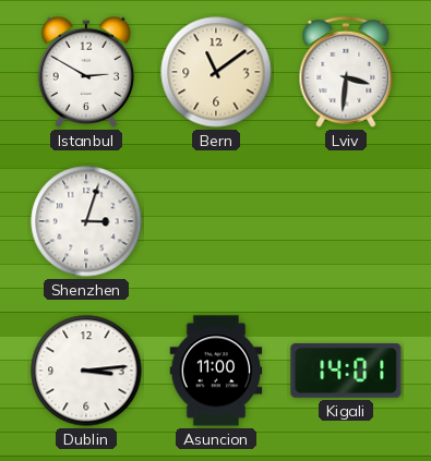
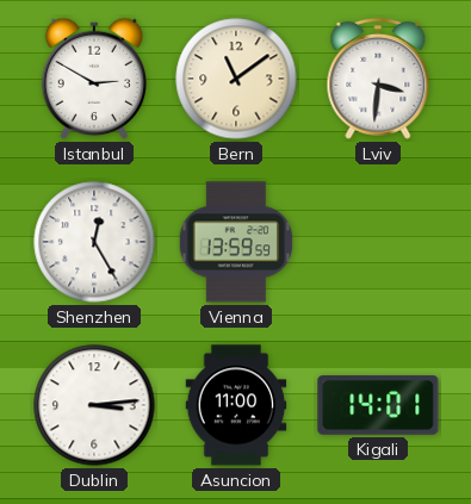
Shenzhen: 3:03 -> 12:25 (94, 242)
Vienna: none -> 13:59 (235, 242)
